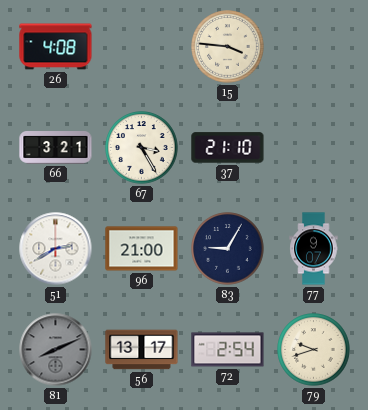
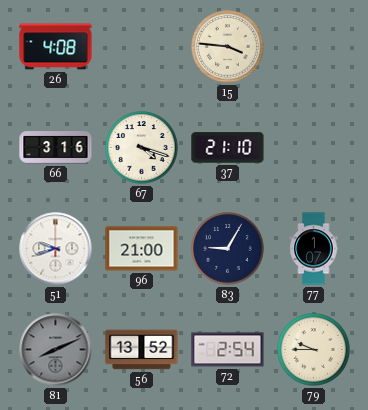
66: 3:21 -> 3:16 (56, 148)
67: 3:25 -> 4:18 (142, 148)
51: 2:40 -> 9:42 (56, 249)
77: 9:07 -> 1:07 (314, 249)
56: 13:17 -> 13:52 (142, 350)
79: 9:42 -> 9:45 (314, 350)
